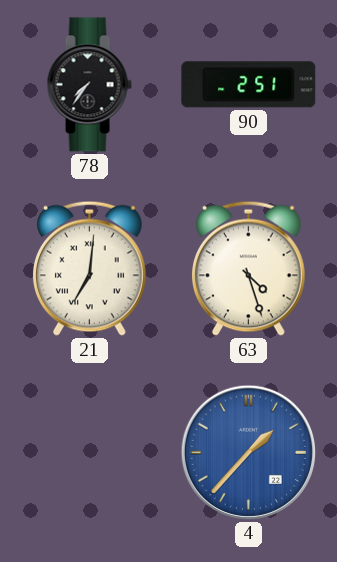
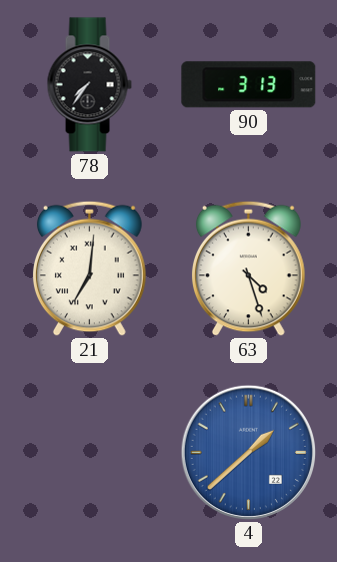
90: 2:51 -> 3:13 (249, 85)
4: 1:37 -> 1:38 (248, 452)
